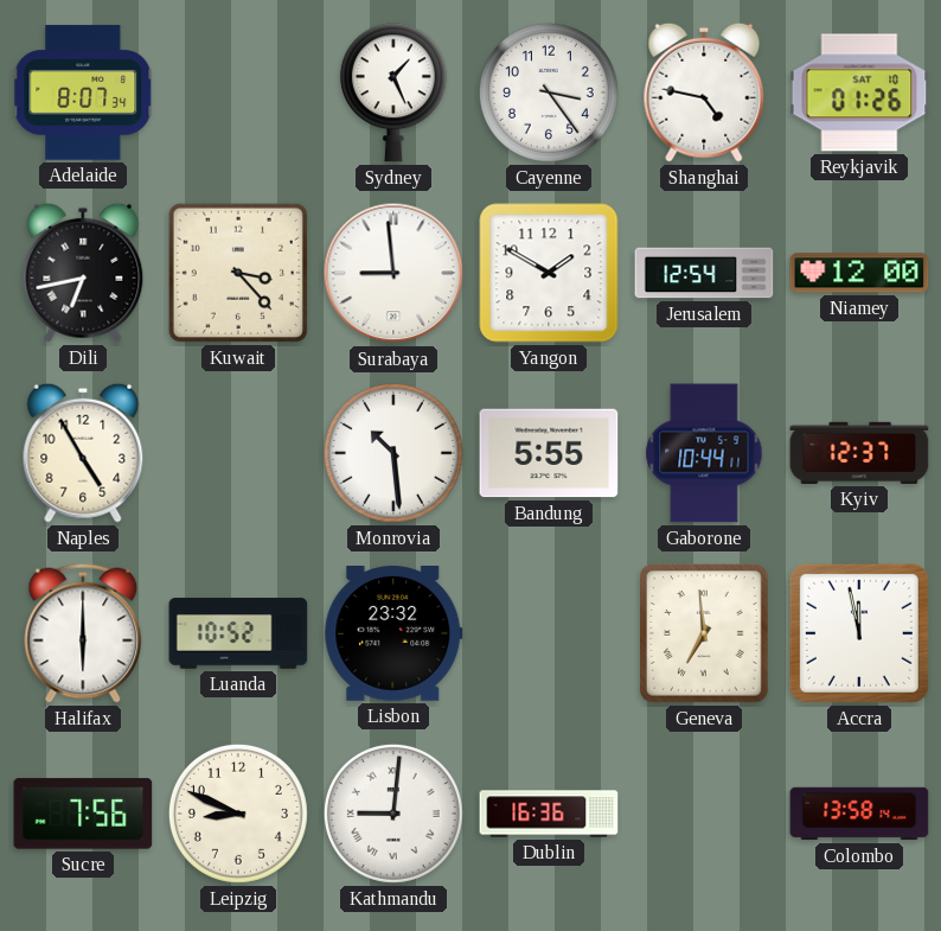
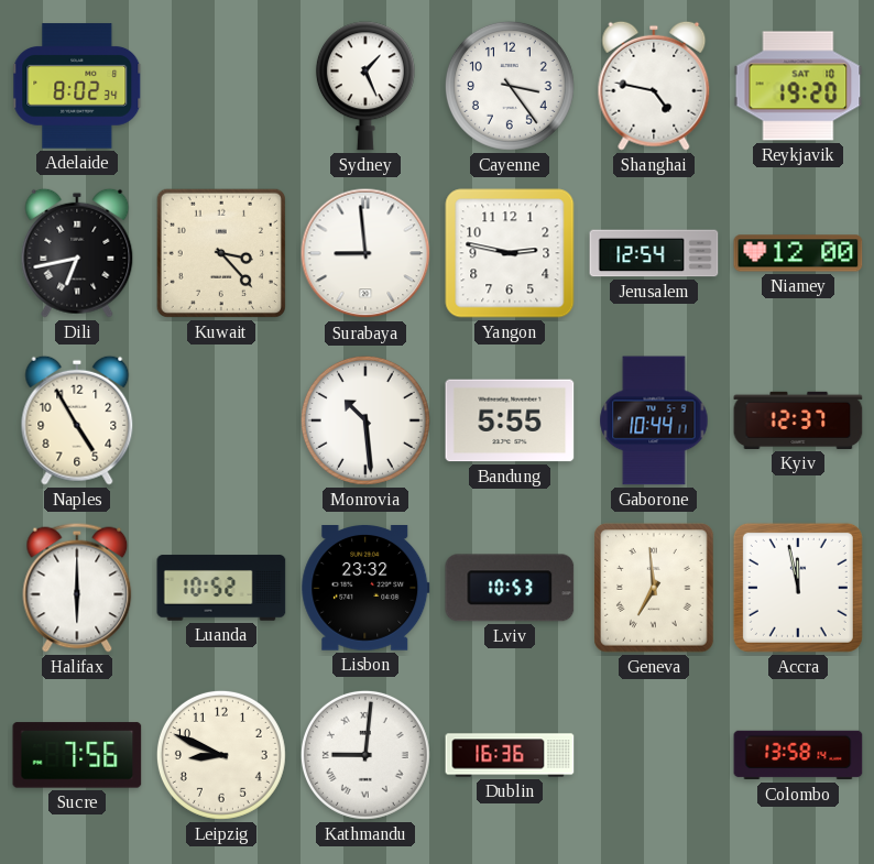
Adelaide: 8:07 -> 8:02 (78, 86)
Reykjavik: 01:26 -> 19:20 (798, 86)
Yangon: 1:50 -> 2:47 (510, 253)
Lviv: none -> 10:53 (510, 588)
